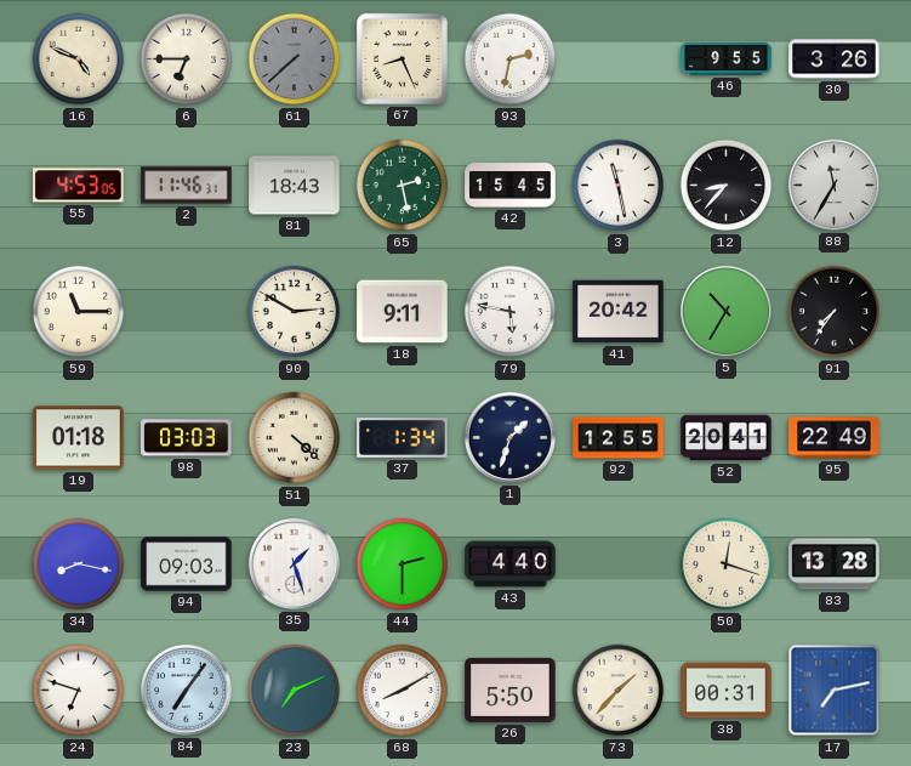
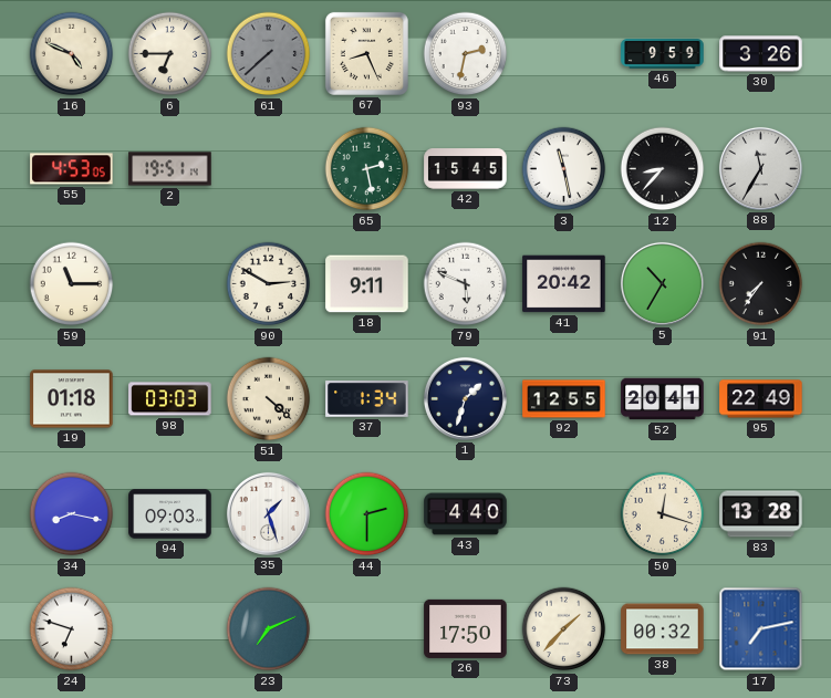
46: 9:55 -> 9:59 (663, 54)
2: 11:46 -> 19:51 (170, 169)
81: 18:43 -> none (295, 186)
79: 5:47 -> 5:49 (466, 284)
84: 7:06 -> none (186, 690)
68: 8:10 -> none (403, 691)
26: 5:50 -> 17:50 (466, 628)
38: 00:31 -> 00:32 (663, 629)
